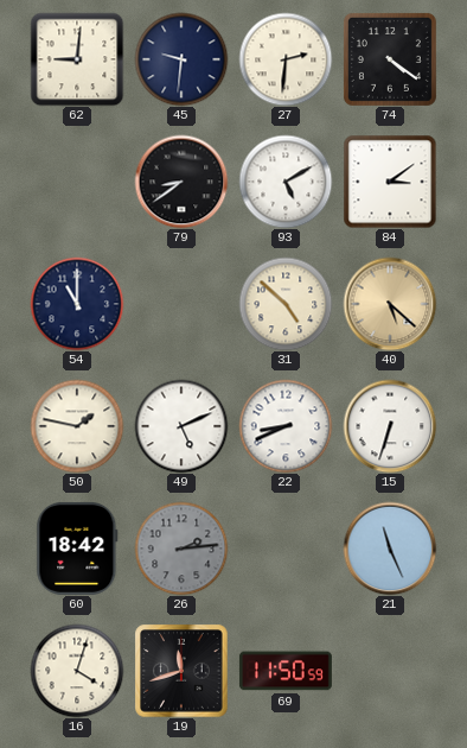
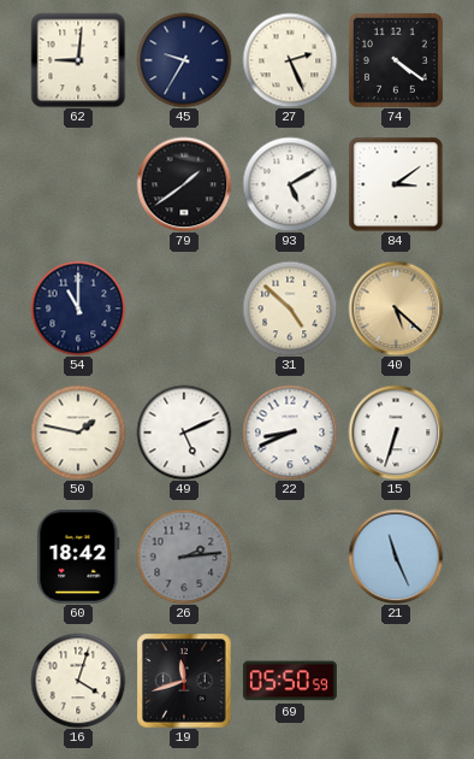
45: 9:31 -> 9:35 (184, 60)
27: 2:31 -> 2:26 (290, 60)
79: 8:39 -> 1:39 (184, 184)
69: 11:50 -> 05:50 (290, 681)
